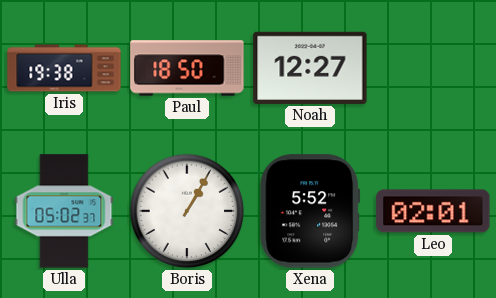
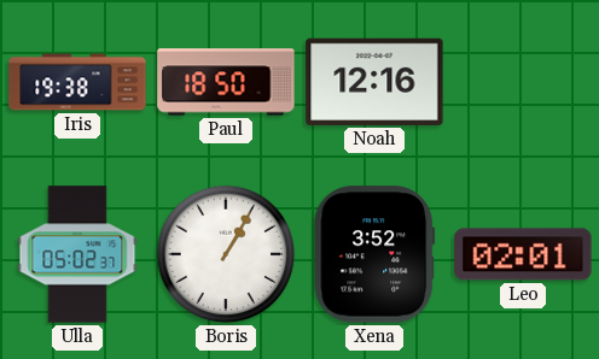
Noah: 12:27 -> 12:16 (374, 82)
Xena: 5:52 -> 3:52 (374, 254)
